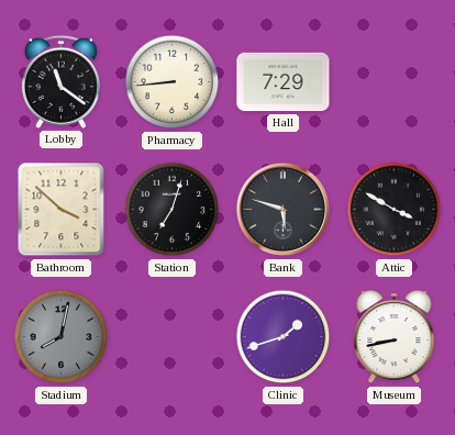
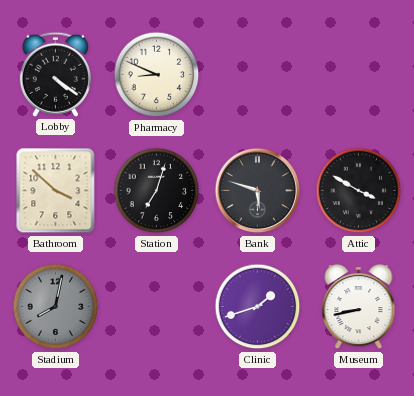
Lobby: 11:21 -> 4:21 (55, 74)
Pharmacy: 8:44 -> 8:49 (157, 75)
Hall: 7:29 -> none (284, 82)
